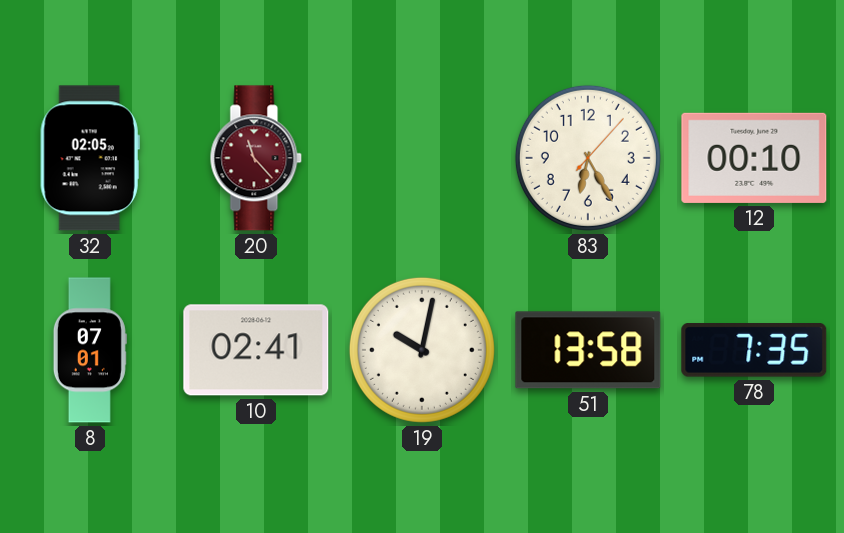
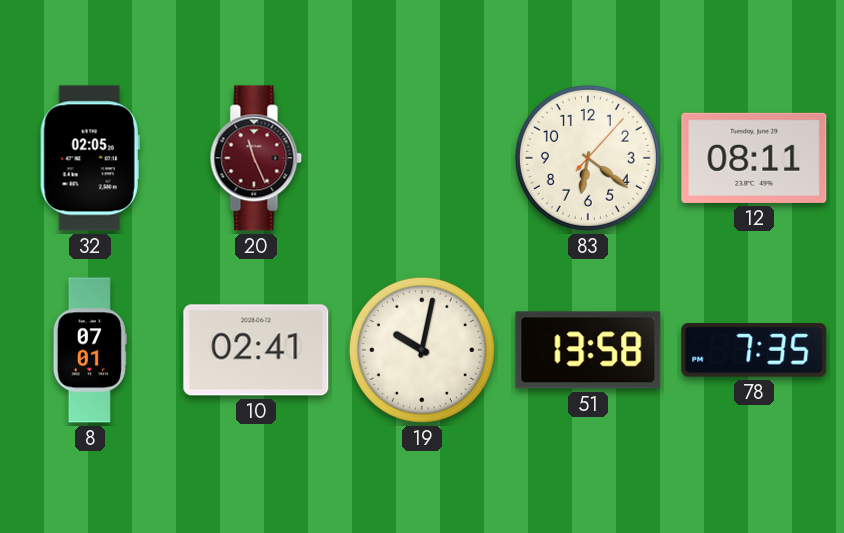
20: 11:23 -> 11:26 (256, 158)
83: 6:25 -> 6:21 (588, 158)
12: 00:10 -> 08:11 (754, 158)
